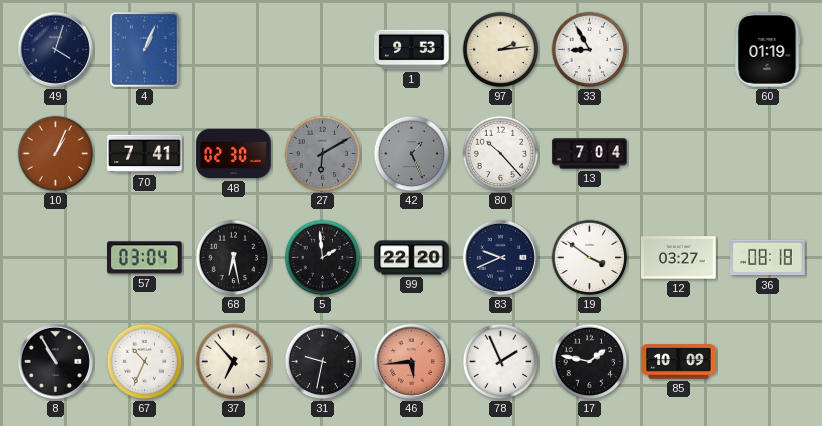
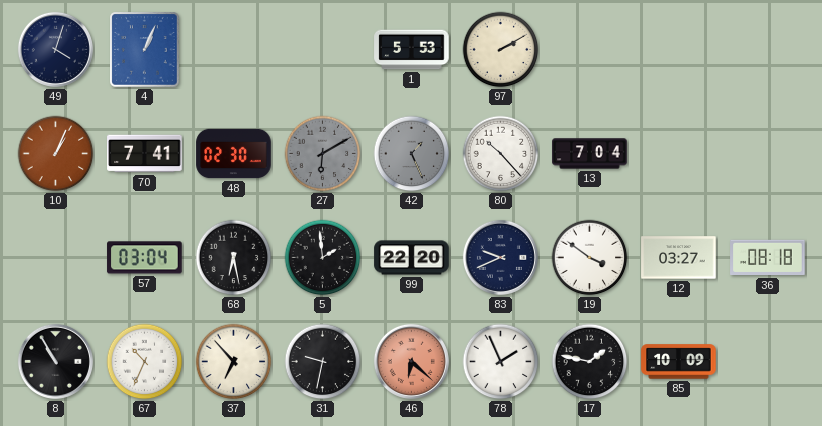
1: 9:53 -> 5:53 (412, 50)
97: 2:14 -> 2:10 (501, 50)
33: 8:55 -> none (590, 50)
60: 01:19 -> none (767, 50)
46: 5:44 -> 6:22 (411, 361)
